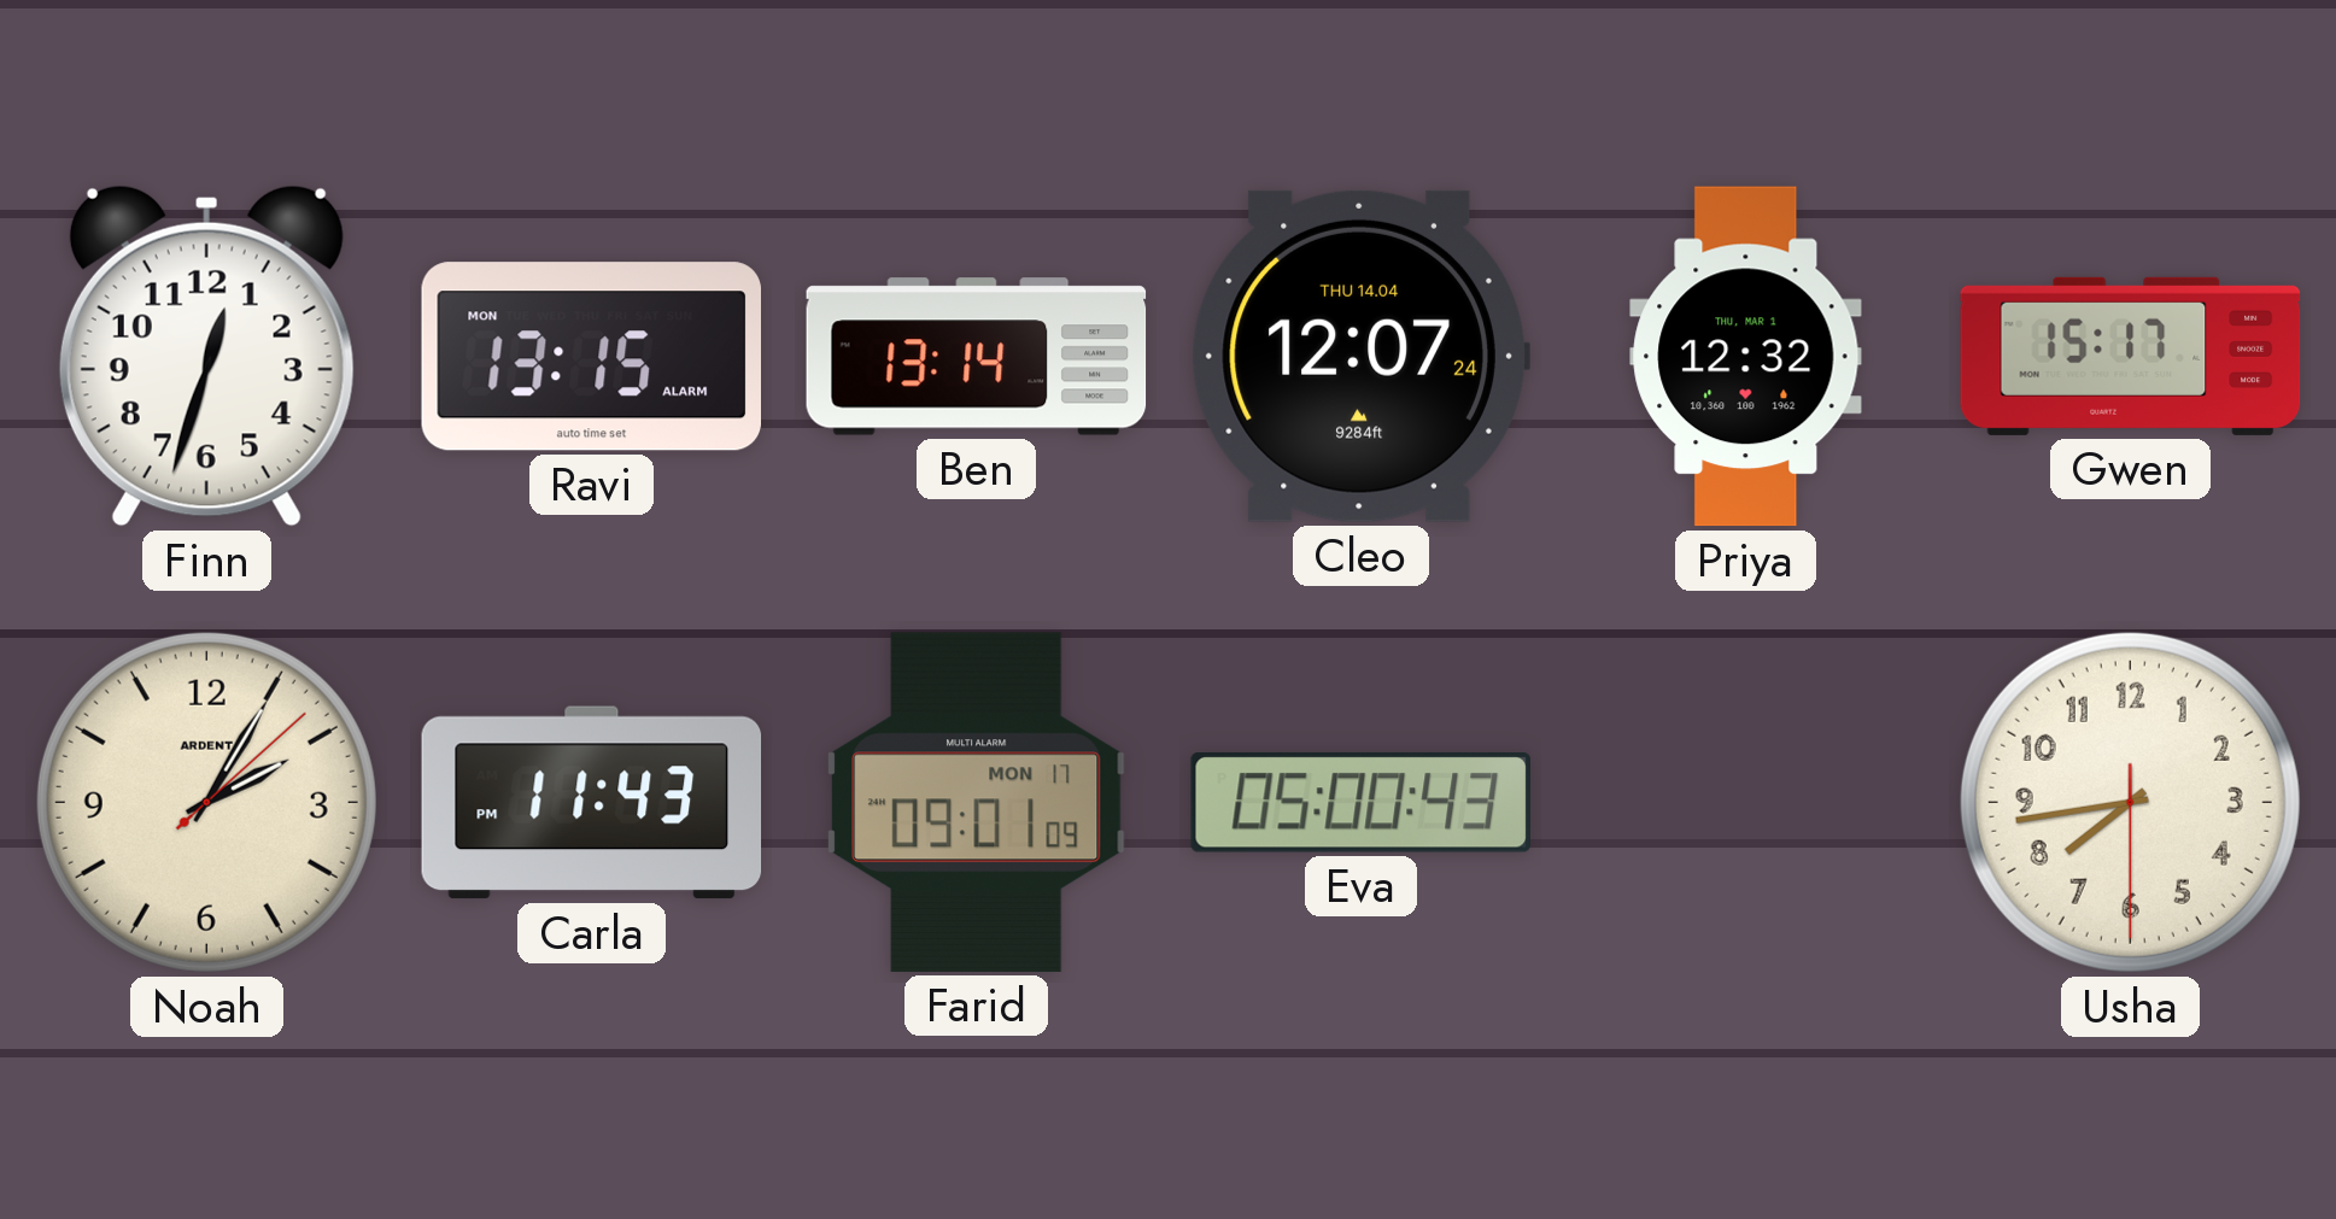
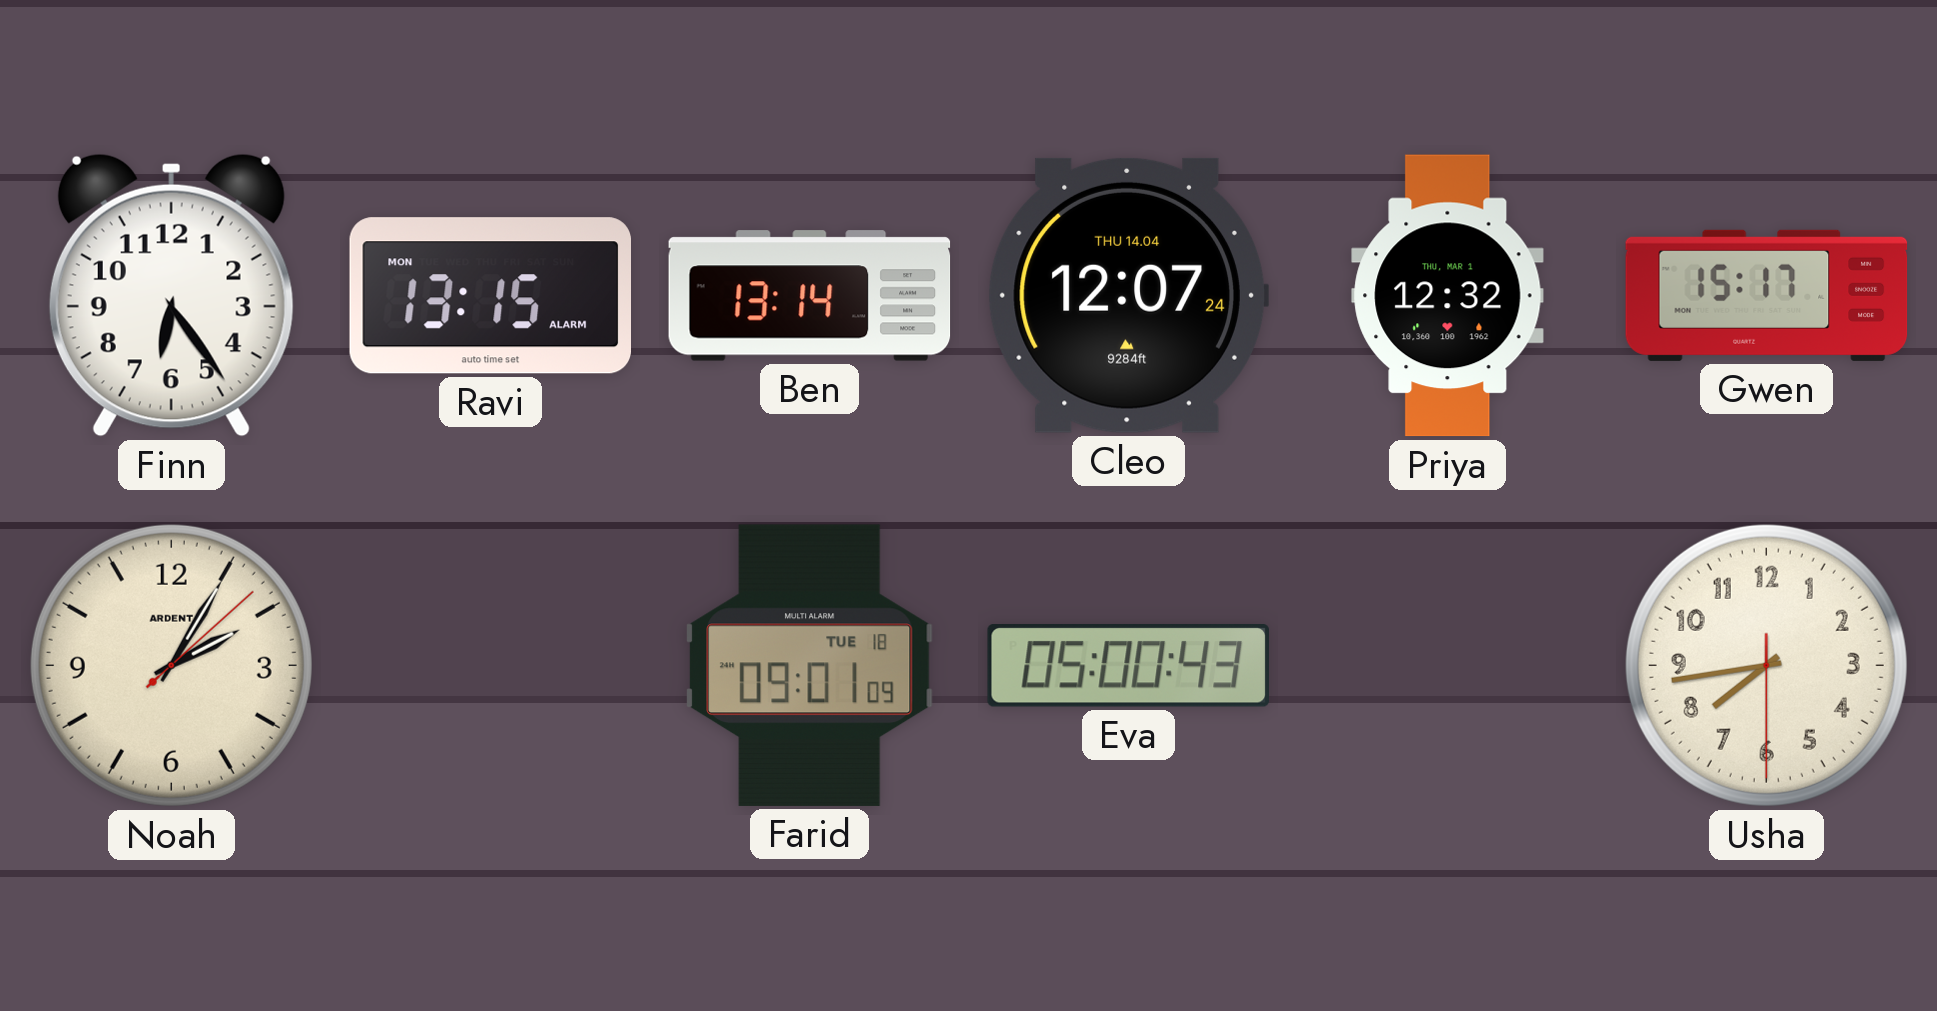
Finn: 12:33 -> 6:24 (171, 295)
Carla: 11:43 -> none (592, 803)
Farid date: MON 17 -> TUE 18 (810, 665)
